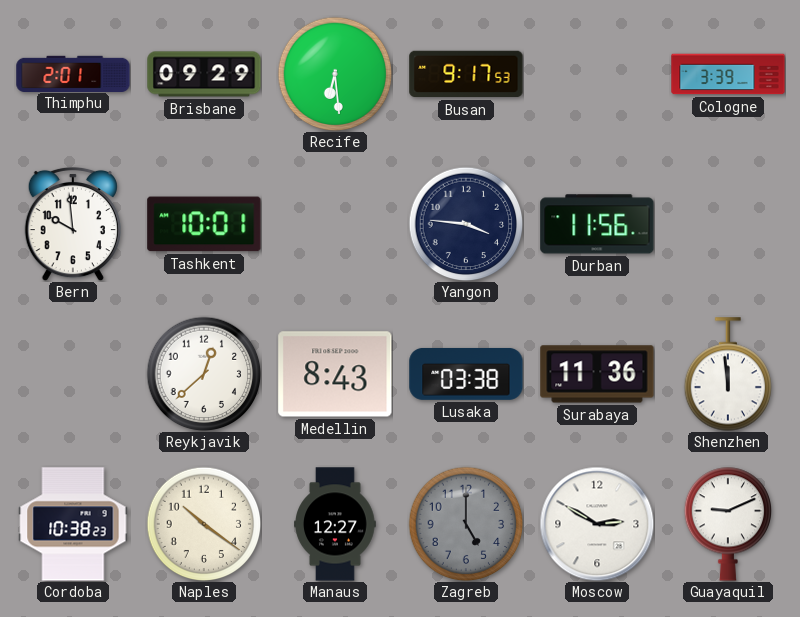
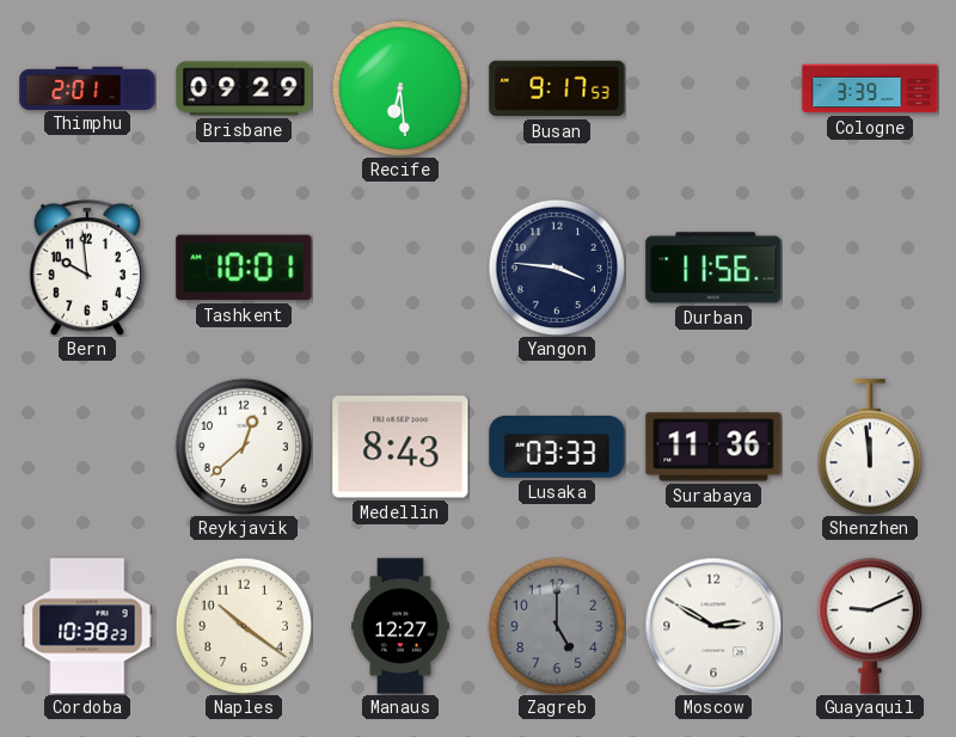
Lusaka: 03:38 -> 03:33 (557, 447)
